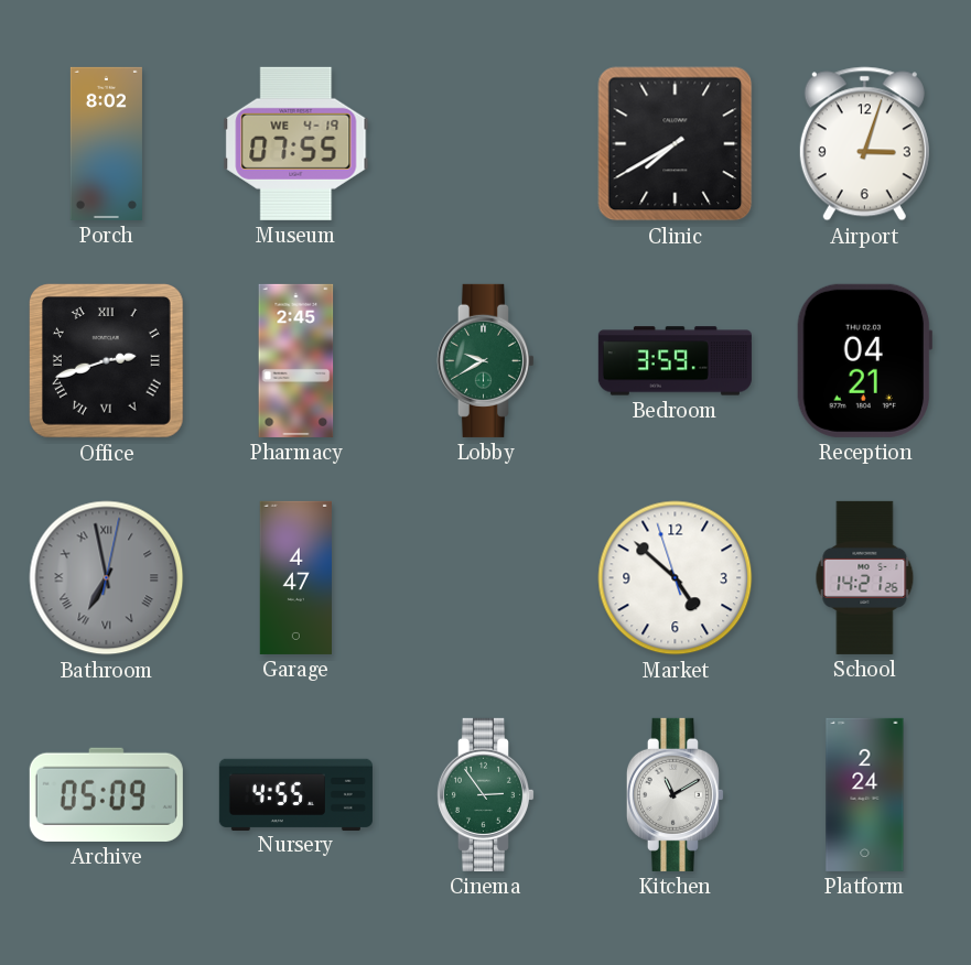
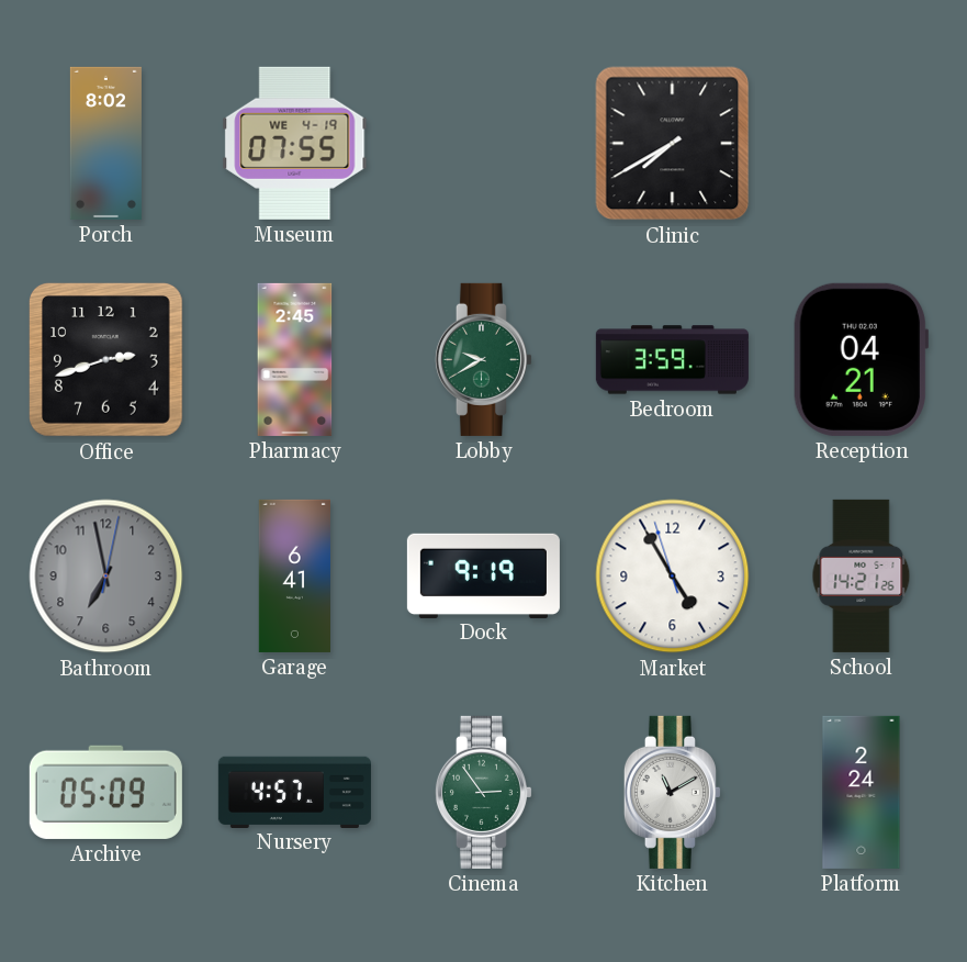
Airport: 3:03 -> none (864, 144)
Office numerals: Roman -> Arabic (106, 360)
Bathroom numerals: Roman -> Arabic (106, 577)
Garage: 4:47 -> 6:41 (294, 575)
Dock: none -> 9:19 (483, 575)
Market: 4:51 -> 4:54 (673, 577)
Nursery: 4:55 -> 4:57 (294, 792)
